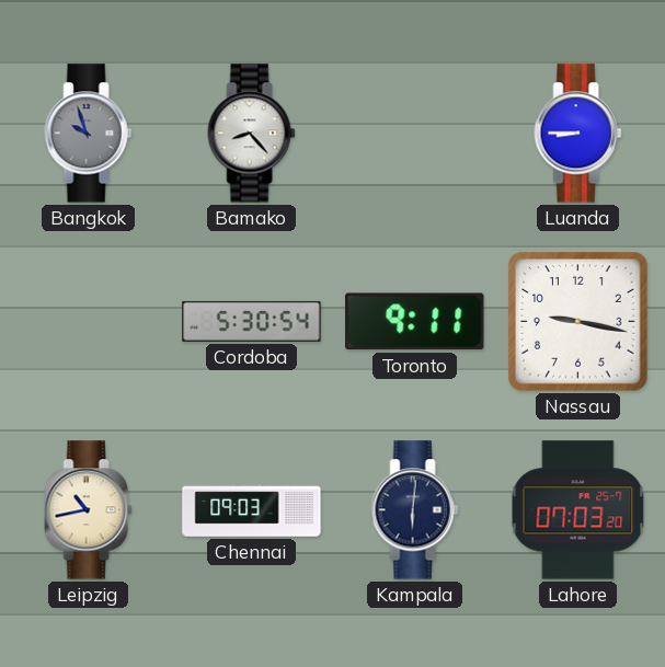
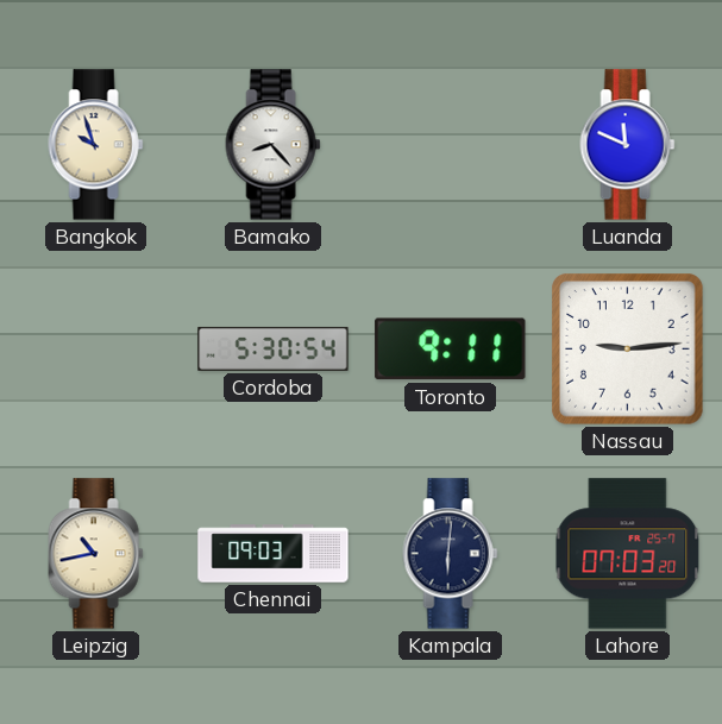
Bangkok dial: grey -> cream (96, 145)
Luanda: 8:45 -> 11:49 (628, 145)
Nassau: 9:17 -> 9:14 (628, 350)
